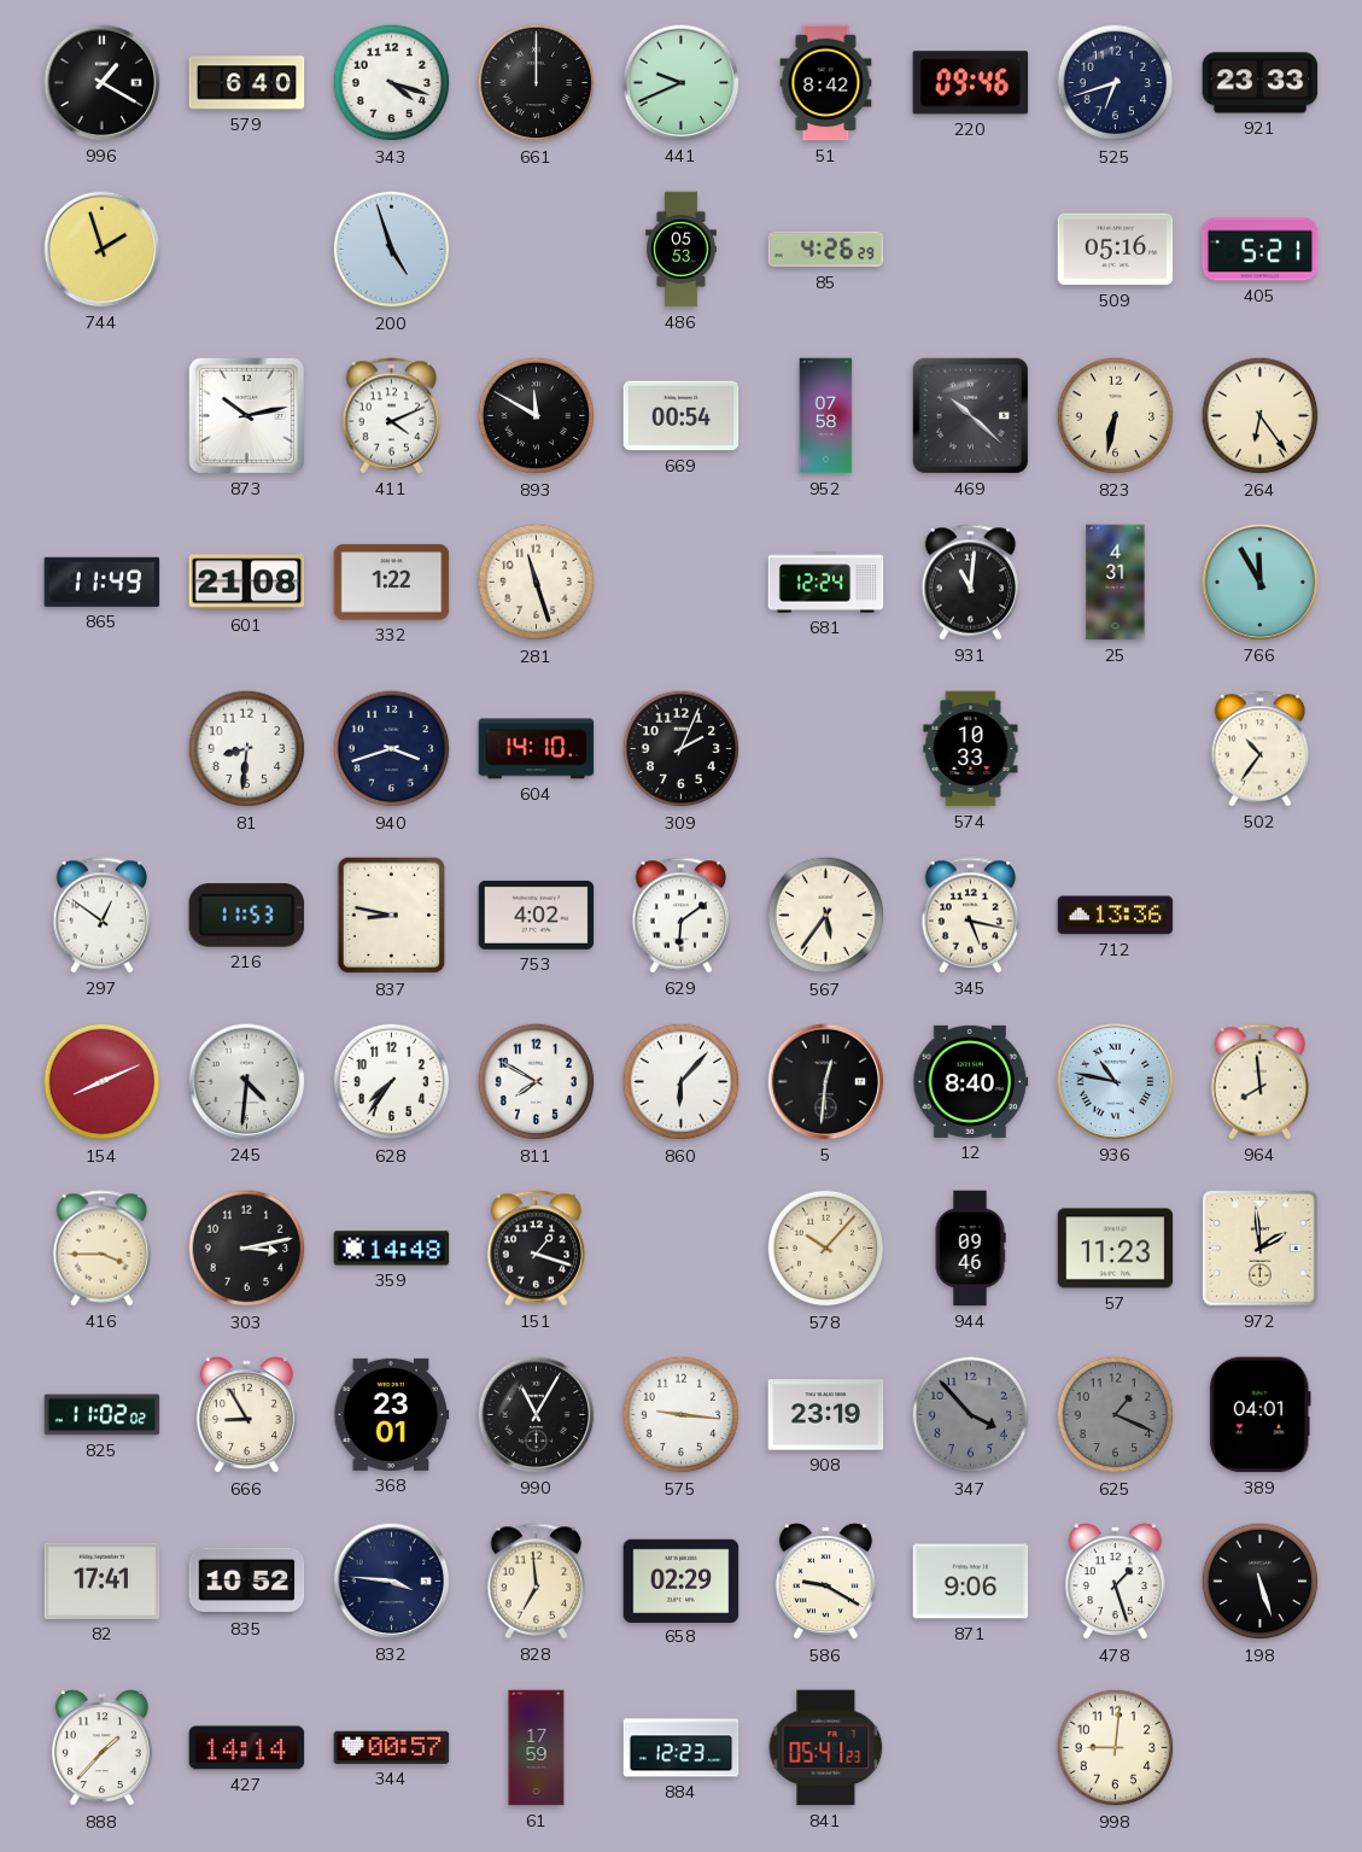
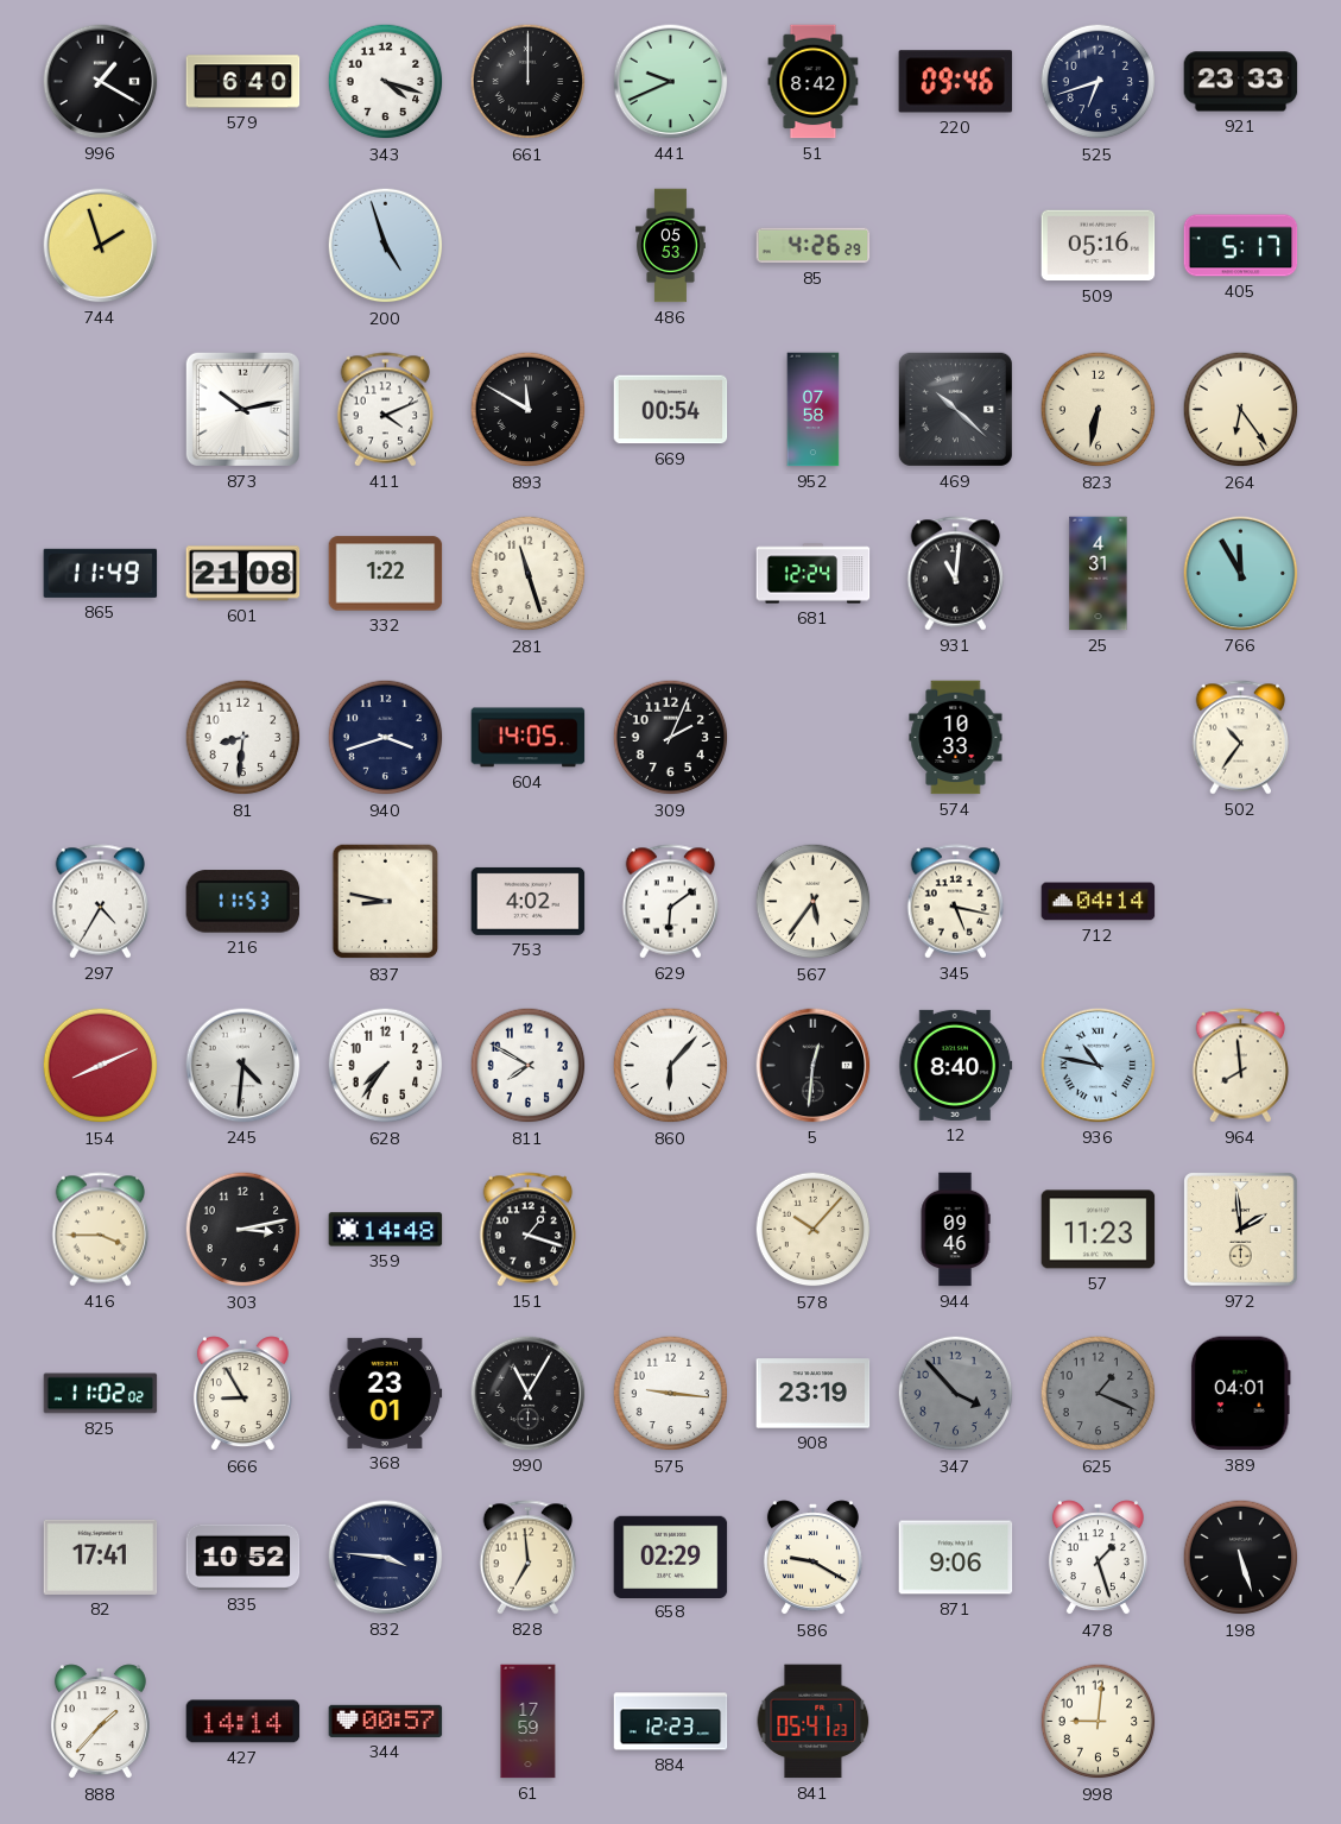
405: 5:21 -> 5:17 (1241, 246)
604: 14:10 -> 14:05 (529, 738)
297: 12:51 -> 4:35 (101, 902)
712: 13:36 -> 04:14 (1099, 902)
